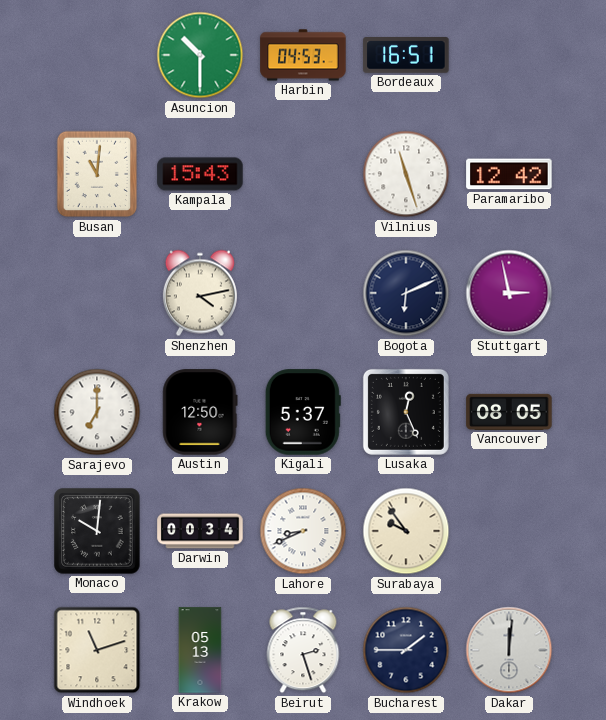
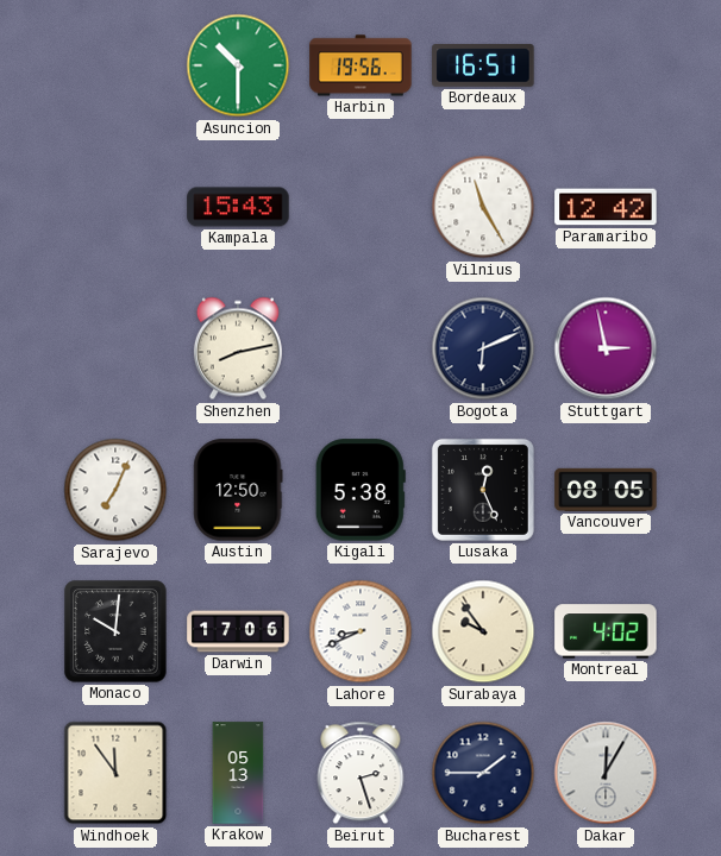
Harbin: 04:53 -> 19:56 (360, 65)
Busan: 11:01 -> none (97, 174)
Vilnius: 11:27 -> 11:25 (483, 207)
Shenzhen: 4:13 -> 8:13 (238, 348)
Sarajevo: 7:00 -> 7:04 (115, 490)
Kigali: 5:37 -> 5:38 (360, 490)
Darwin: 00:34 -> 17:06 (238, 631)
Montreal: none -> 4:02 (606, 631)
Windhoek: 11:12 -> 11:54 (115, 773)
Dakar: 12:01 -> 12:05 (606, 773)
